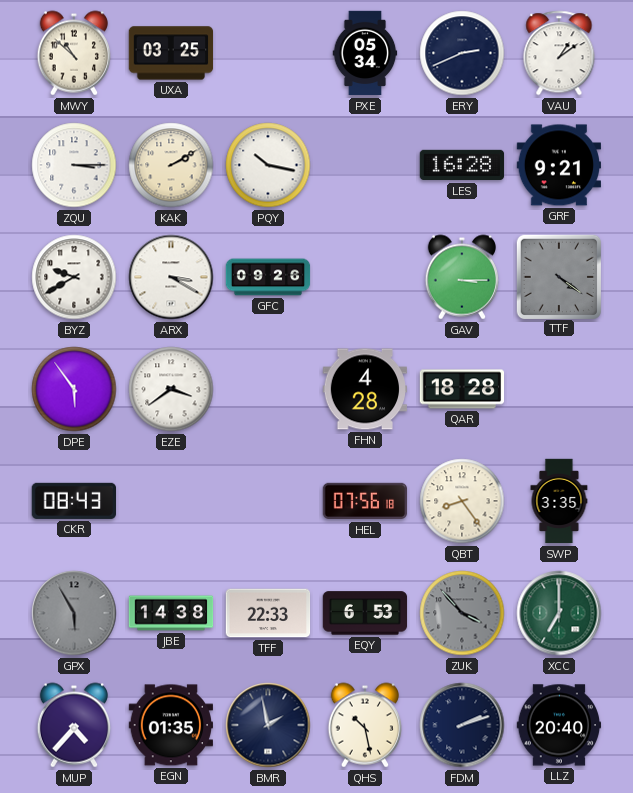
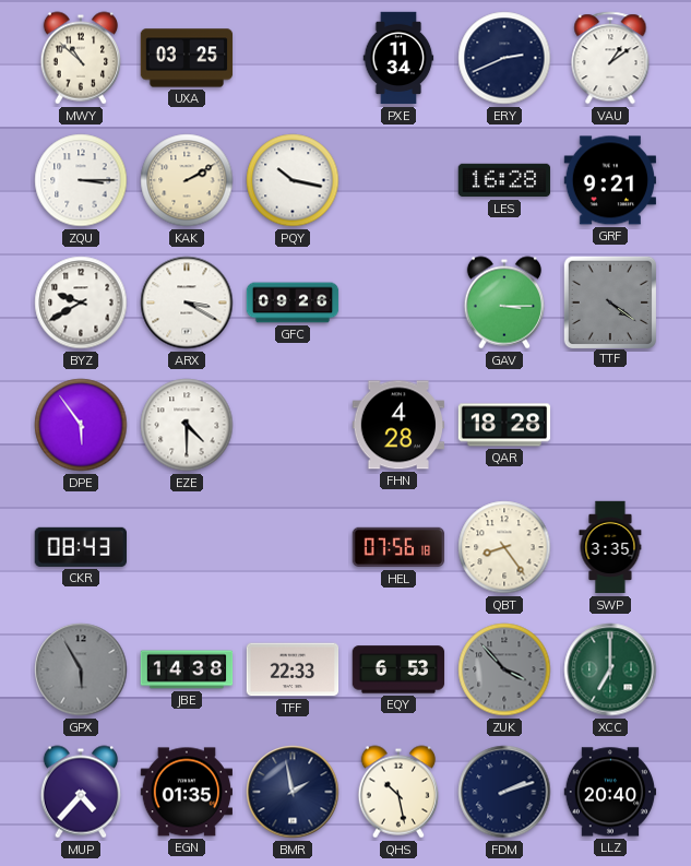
PXE: 05:34 -> 11:34 (398, 58)
EZE: 3:39 -> 4:30 (187, 425)
